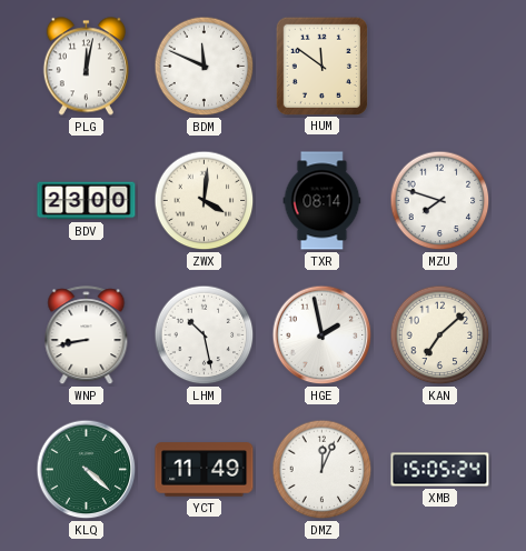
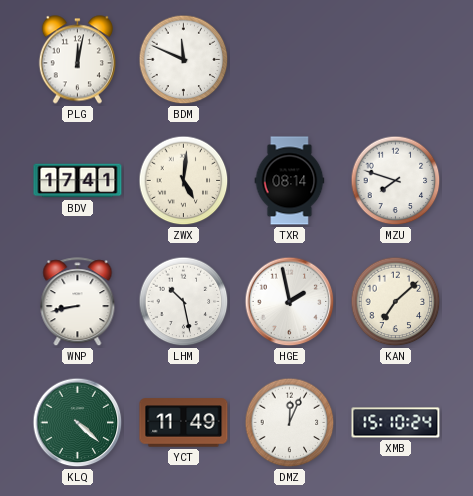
HUM: 11:51 -> none (321, 66)
BDV: 23:00 -> 17:41 (78, 181)
ZWX: 4:01 -> 5:01 (184, 181)
XMB: 15:05 -> 15:10 (396, 423)
